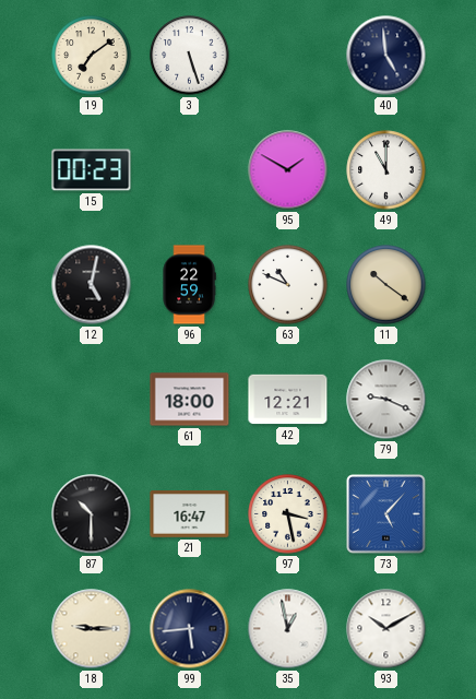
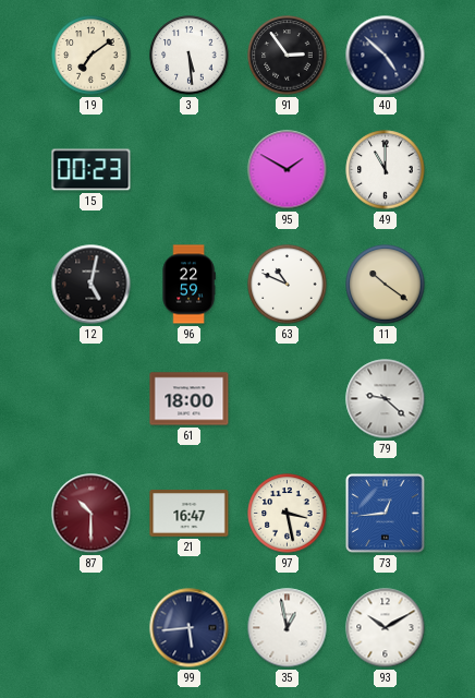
3: 5:27 -> 5:29 (190, 56)
91: none -> 2:54 (288, 56)
40: 4:59 -> 4:52 (386, 56)
42: 12:21 -> none (288, 400)
79: 9:19 -> 9:22 (386, 399)
87 dial: black -> burgundy (92, 514)
73: 5:07 -> 12:44 (386, 514)
18: 9:15 -> none (92, 629)
